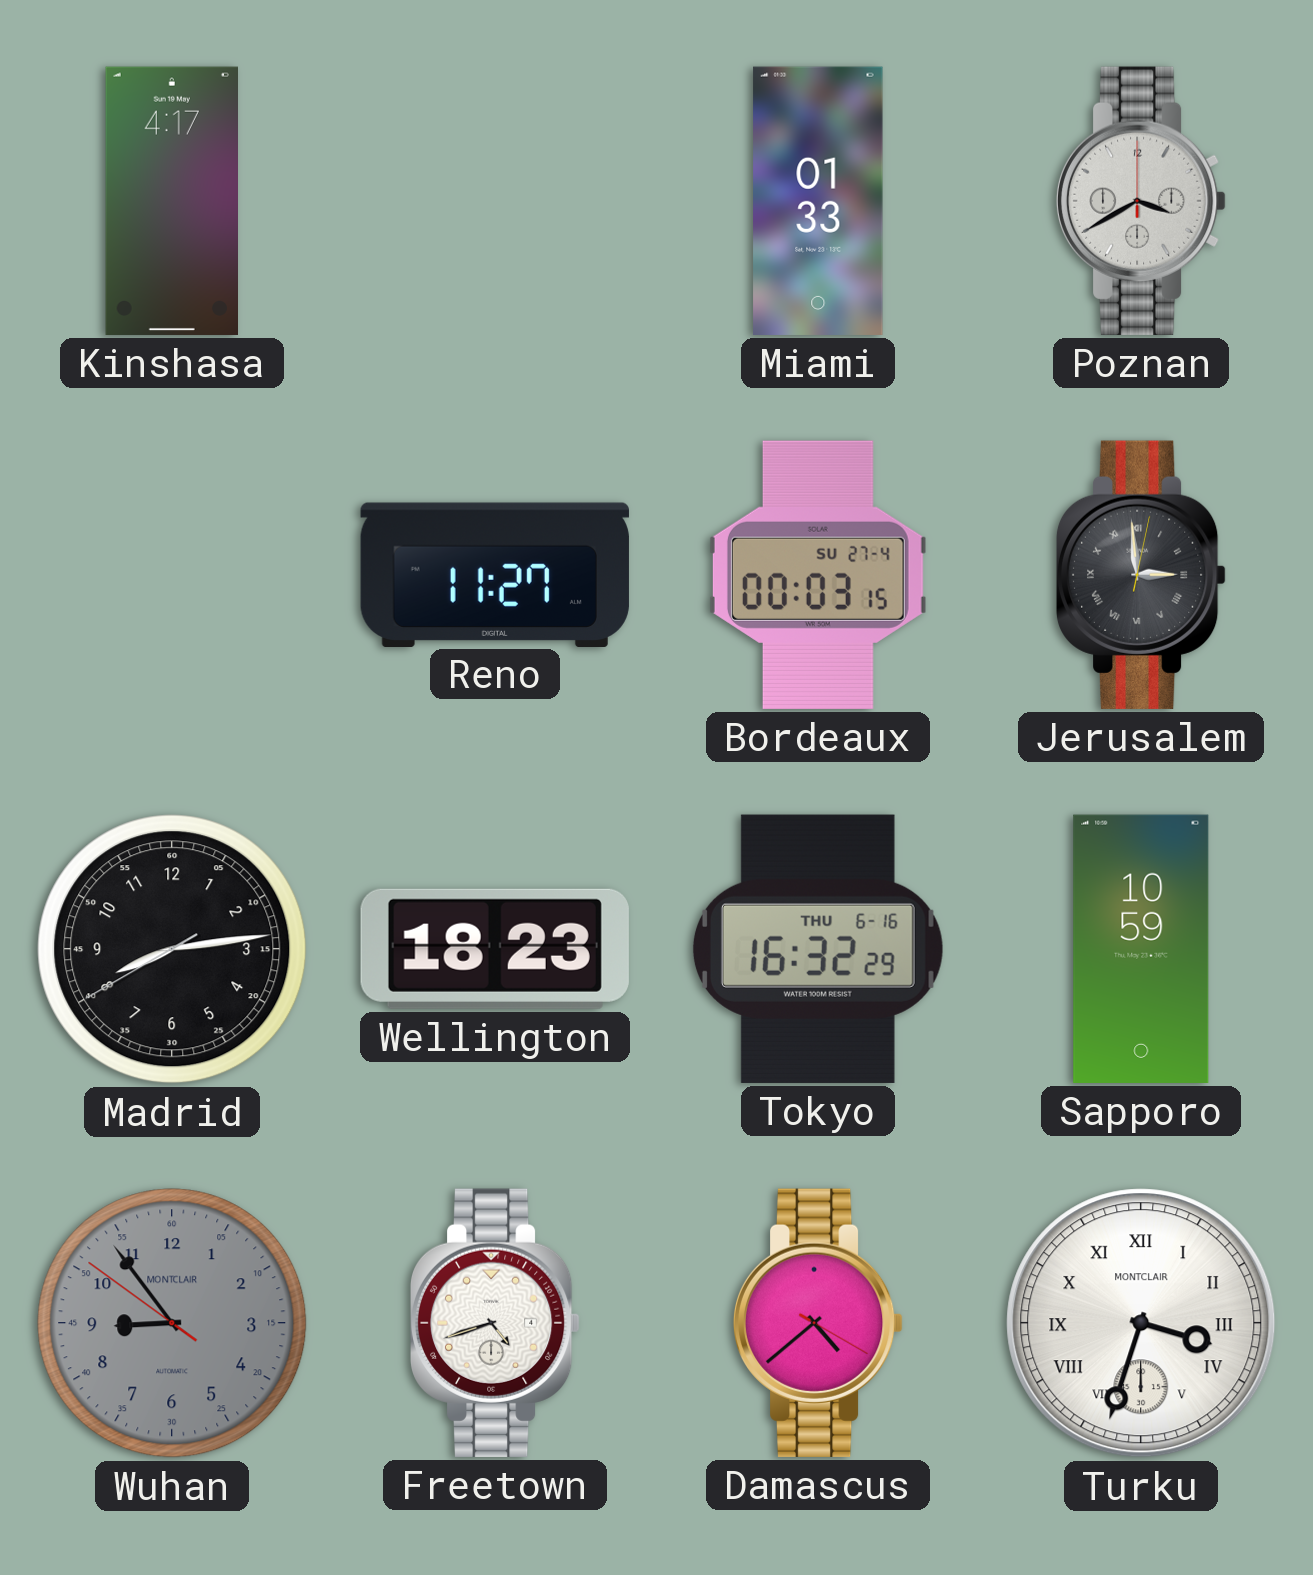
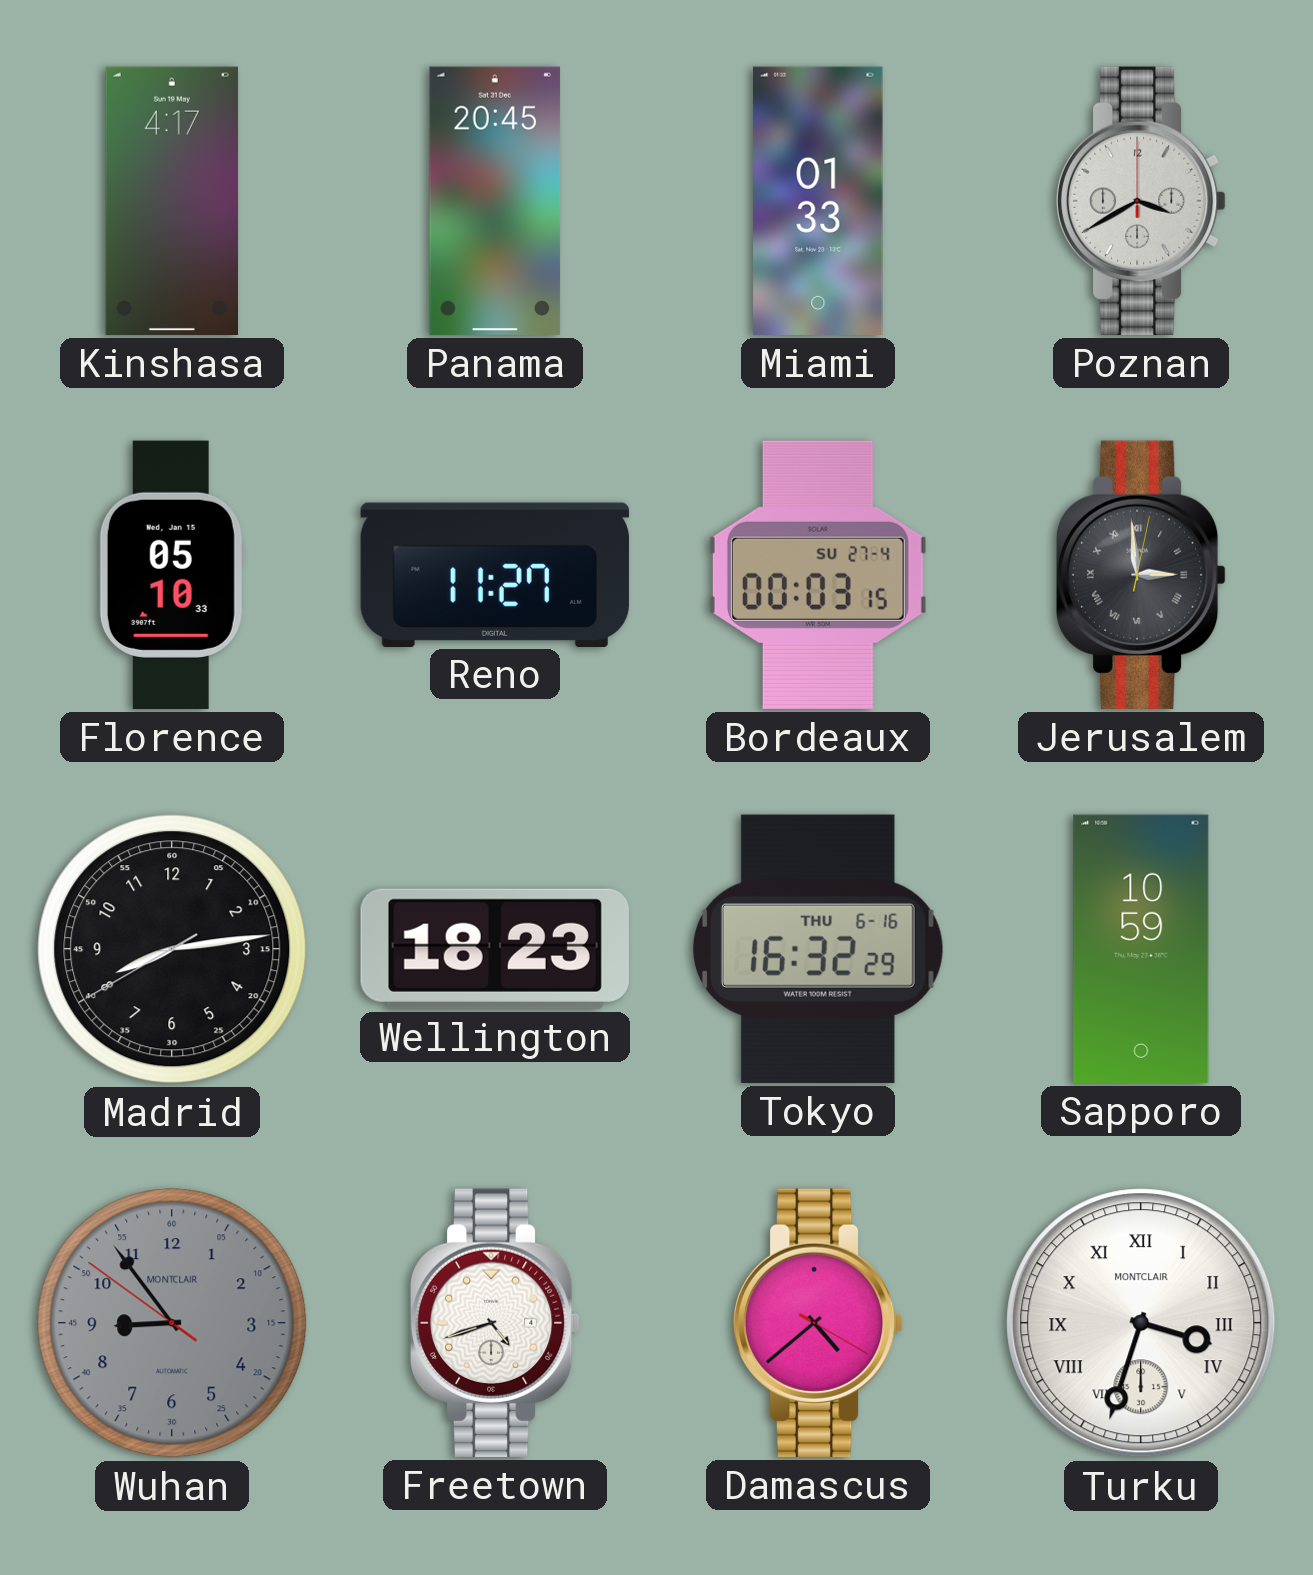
Panama: none -> 20:45 (495, 201)
Florence: none -> 05:10 (172, 575)
